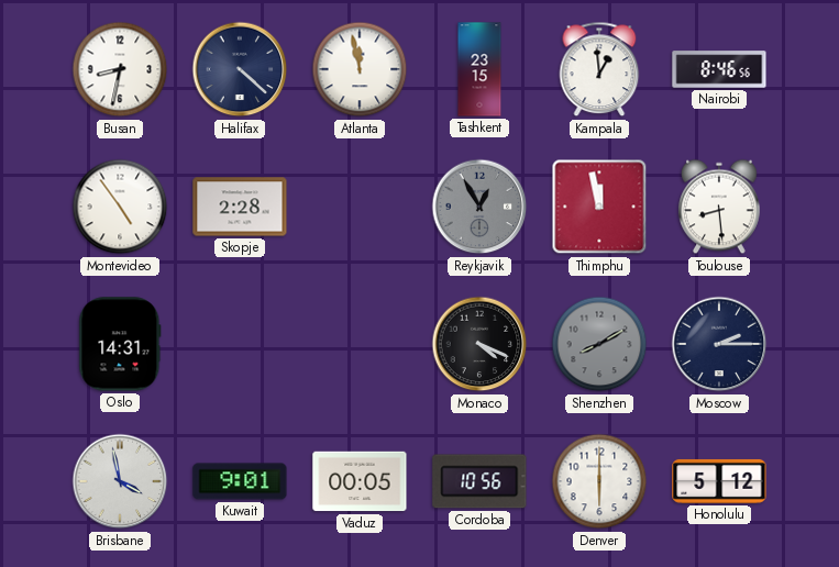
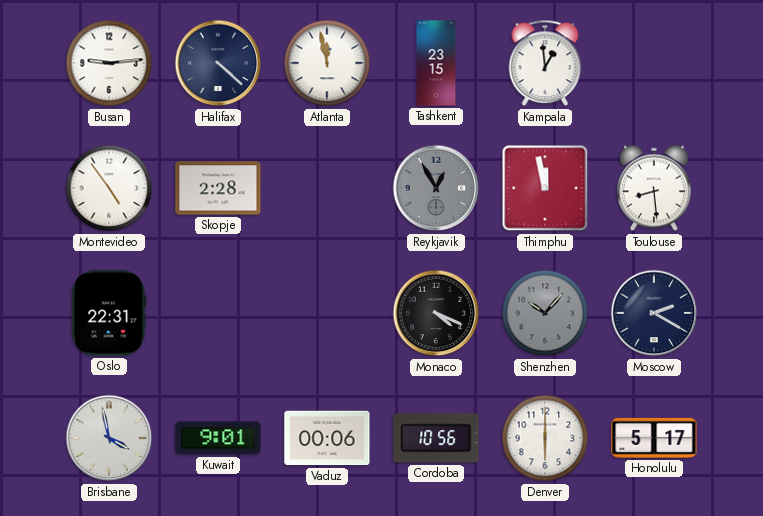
Busan: 8:32 -> 9:14 (109, 63)
Nairobi: 8:46 -> none (719, 69)
Oslo: 14:31 -> 22:31 (109, 313)
Shenzhen: 8:10 -> 10:07 (545, 313)
Moscow: 2:15 -> 2:20 (654, 313)
Vaduz: 00:05 -> 00:06 (327, 438)
Honolulu: 5:12 -> 5:17 (654, 438)
